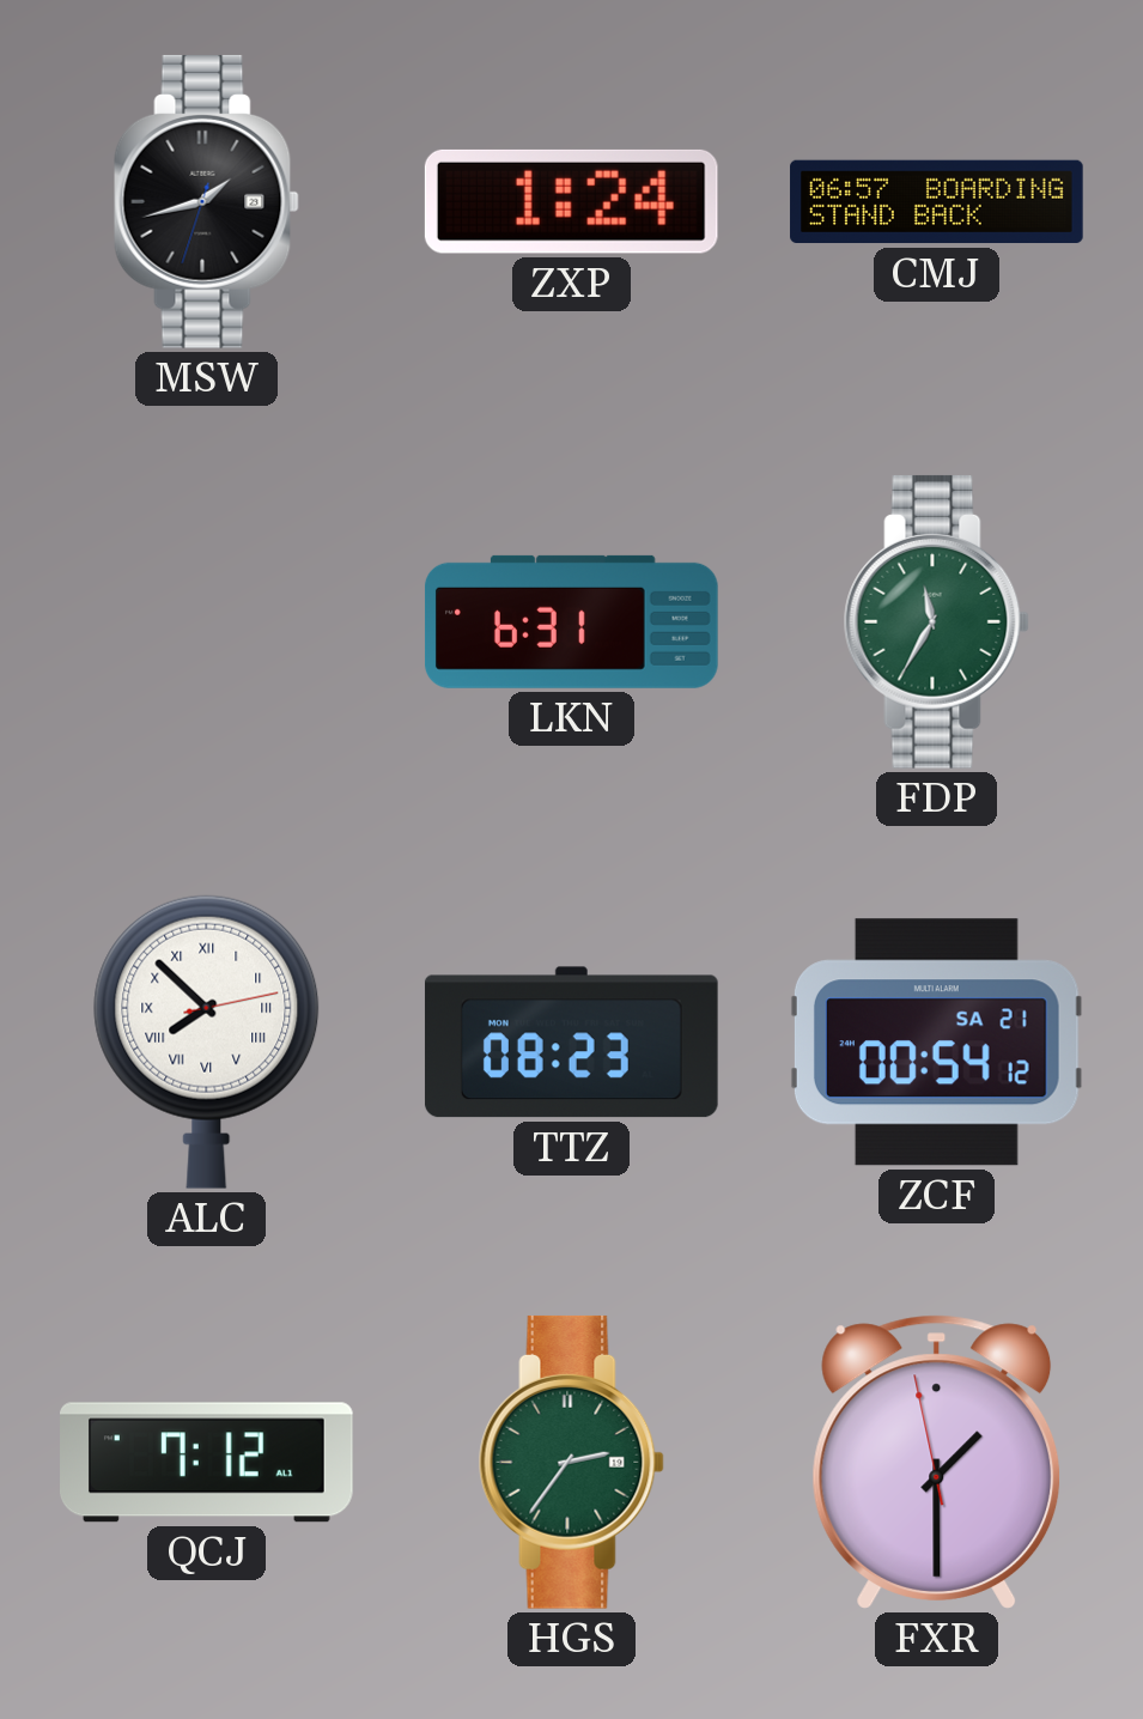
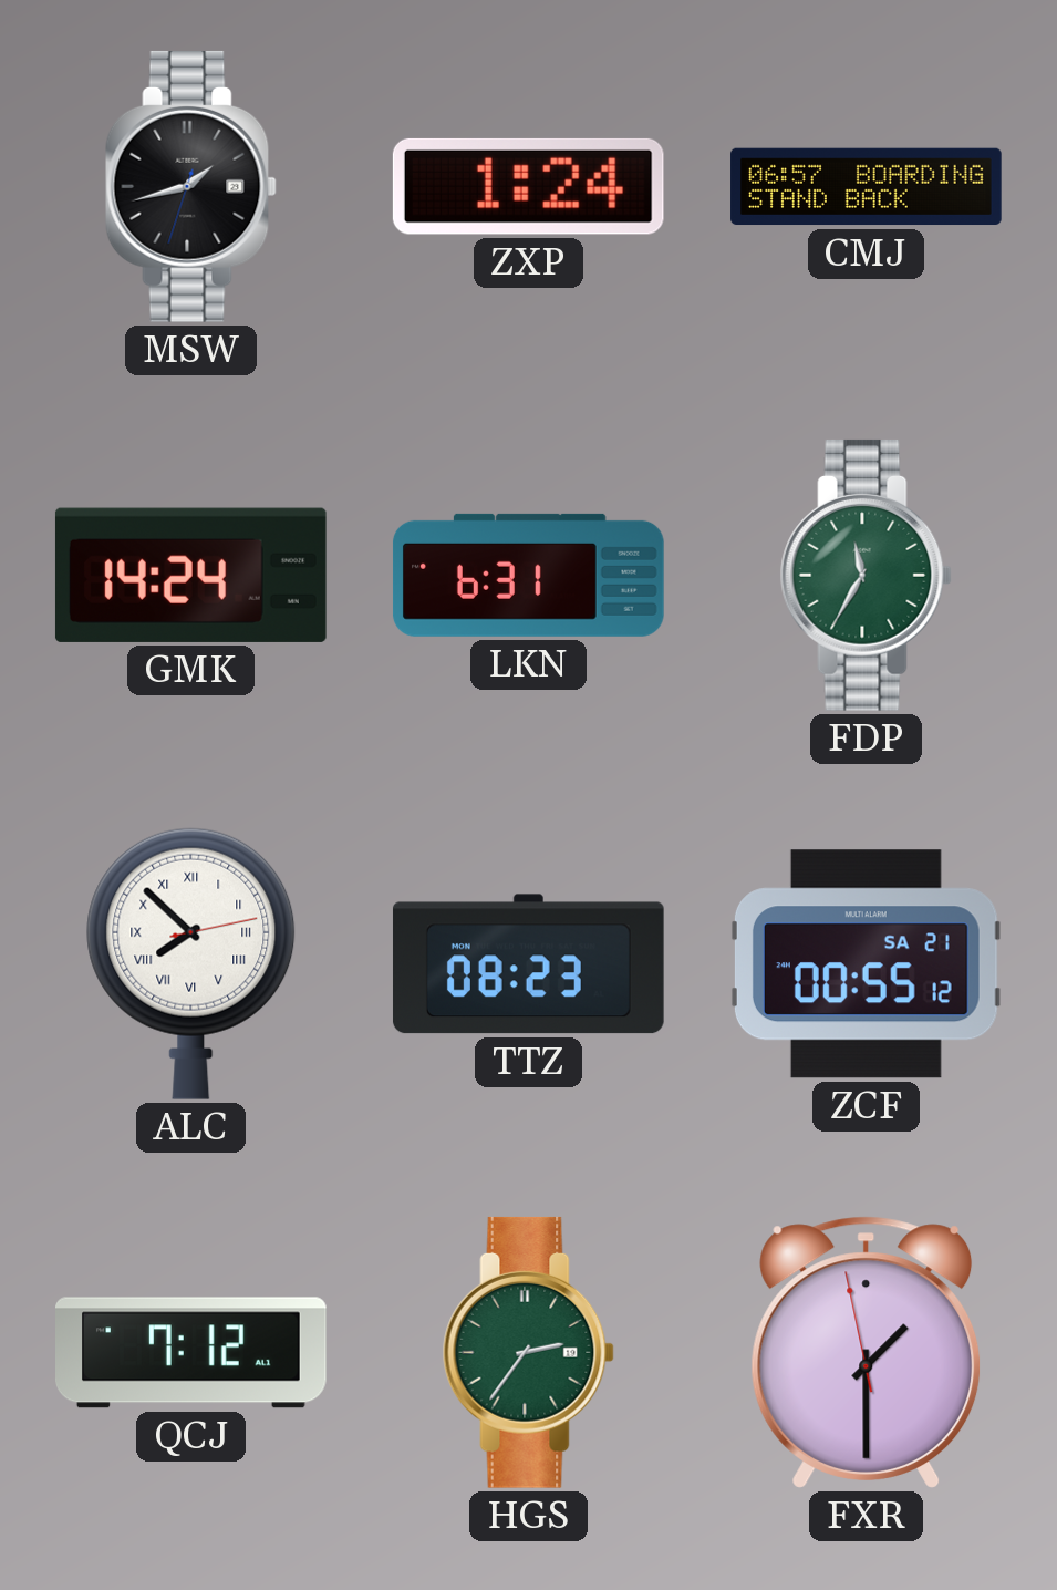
GMK: none -> 14:24 (190, 575)
ZCF: 00:54 -> 00:55 (866, 964)
